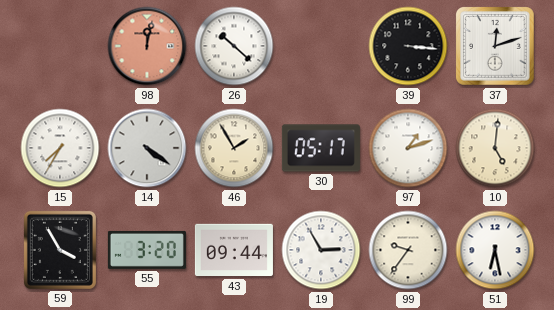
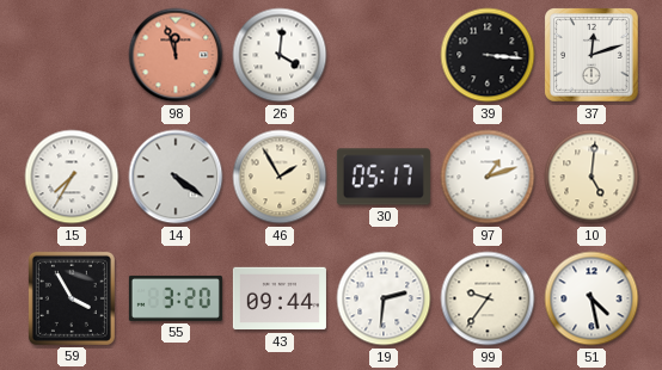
98: 12:02 -> 11:57 (176, 55)
26: 10:22 -> 4:01 (280, 55)
19: 2:55 -> 2:31 (384, 298)
51: 6:28 -> 4:28 (591, 298)
